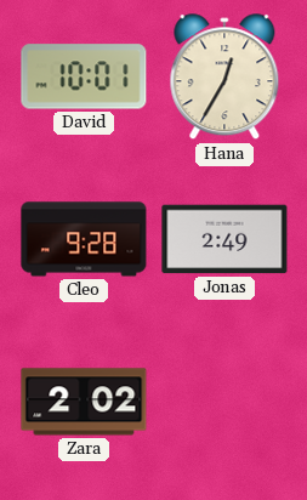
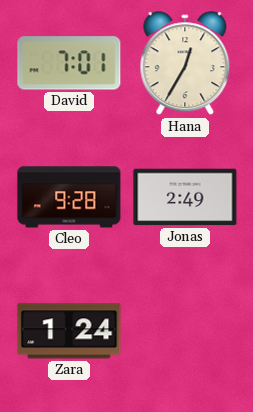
David: 10:01 -> 7:01 (69, 63)
Zara: 2:02 -> 1:24 (69, 331)
